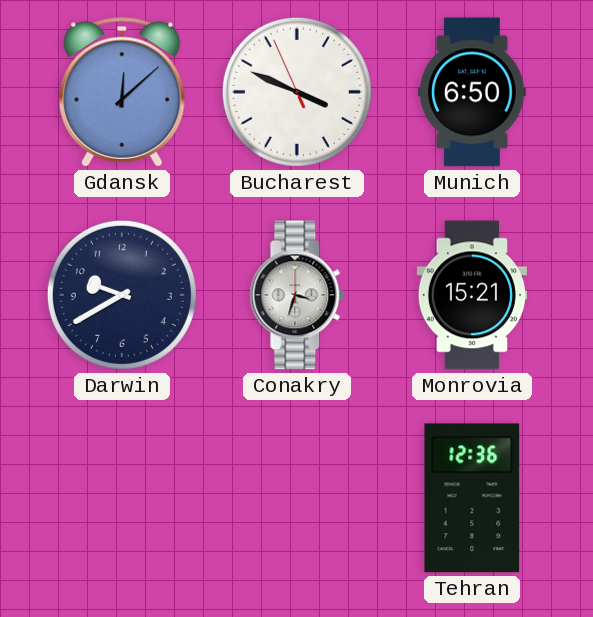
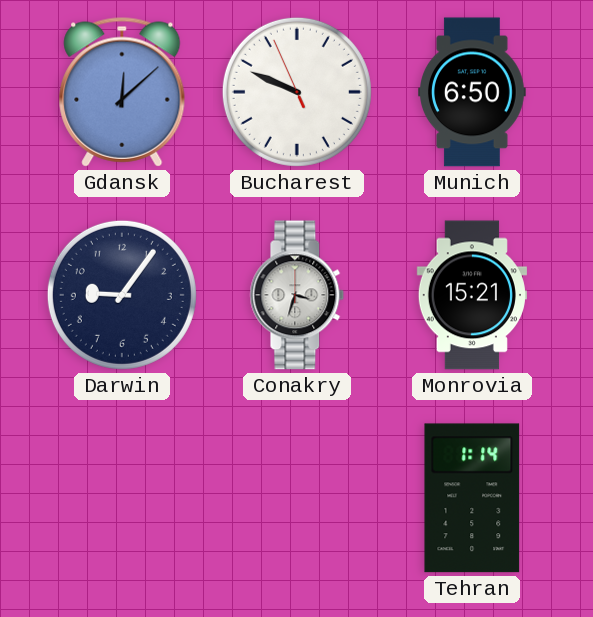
Bucharest: 3:48 -> 9:48 (297, 92)
Darwin: 9:40 -> 9:06 (122, 295)
Tehran: 12:36 -> 1:14 (472, 498)
